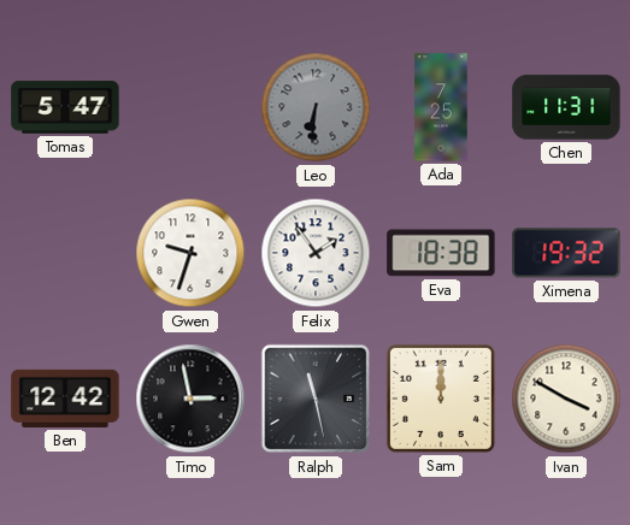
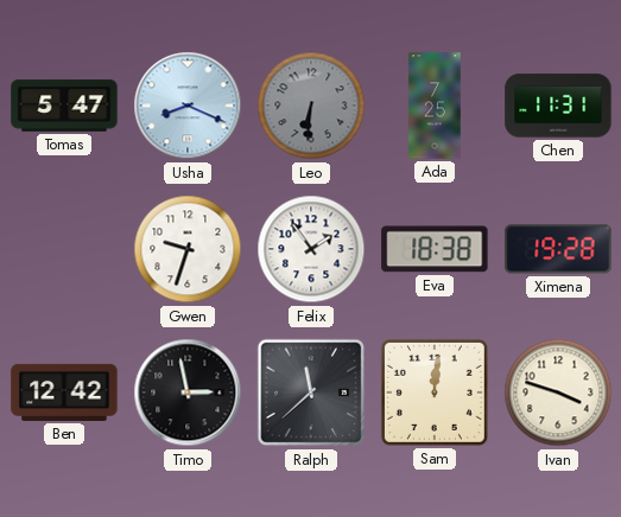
Usha: none -> 8:19 (188, 106)
Ximena: 19:32 -> 19:28 (558, 249)
Ralph: 11:28 -> 11:38 (311, 392)
Sam: 12:00 -> 12:01 (435, 392)
Ivan: 3:50 -> 3:48 (558, 392)
